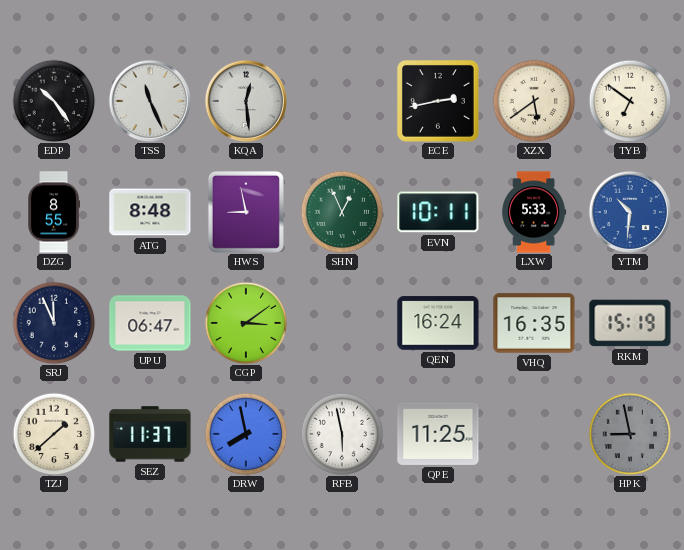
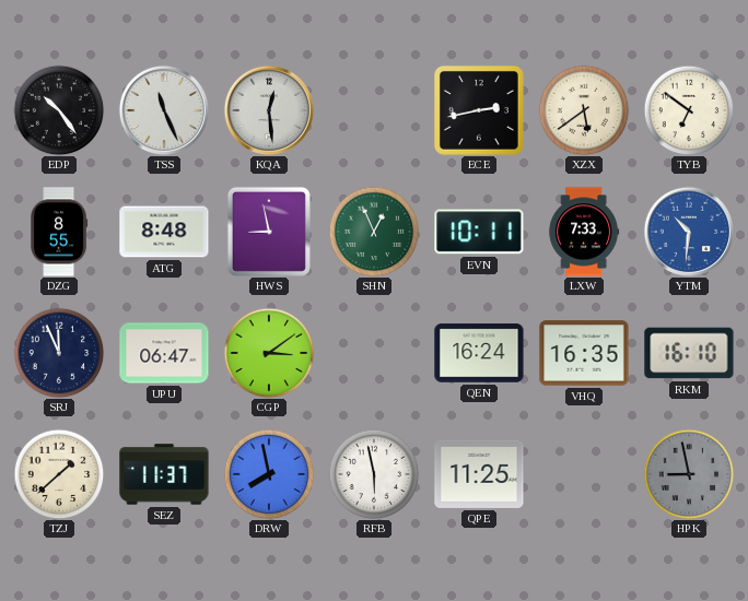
LXW: 5:33 -> 7:33 (584, 232)
RKM: 15:19 -> 16:10 (689, 353)
